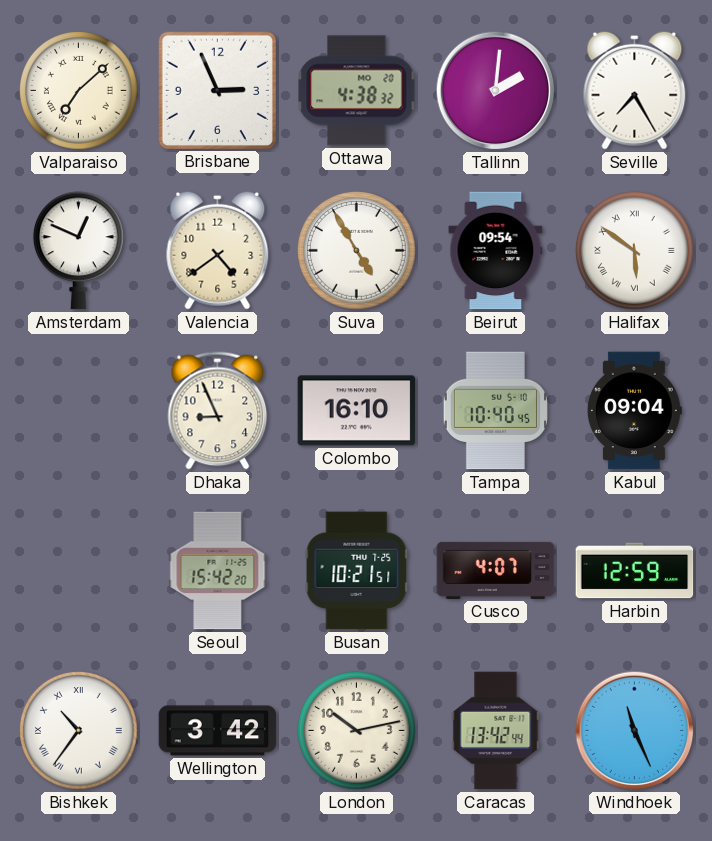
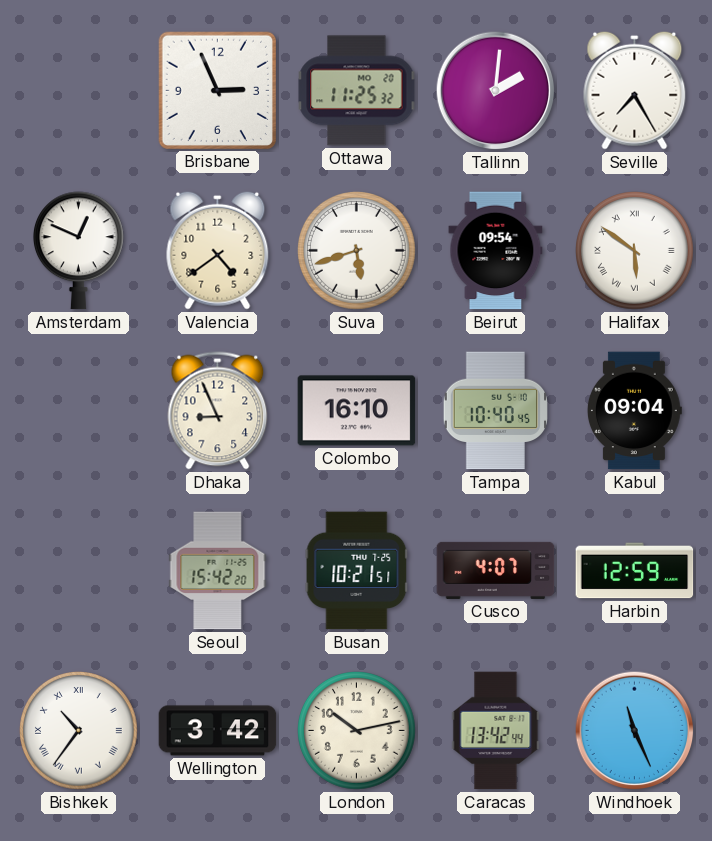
Valparaiso: 7:08 -> none (79, 91)
Ottawa: 4:38 -> 11:25 (357, 91)
Suva: 4:55 -> 5:42 (357, 251)
